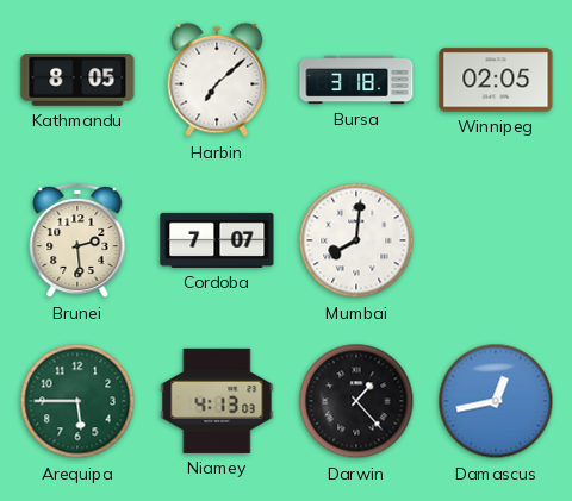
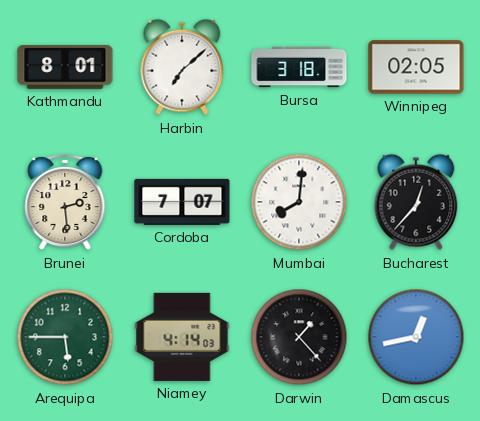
Kathmandu: 8:05 -> 8:01 (65, 67)
Bucharest: none -> 12:37 (416, 202)
Niamey: 4:13 -> 4:14 (182, 337)
